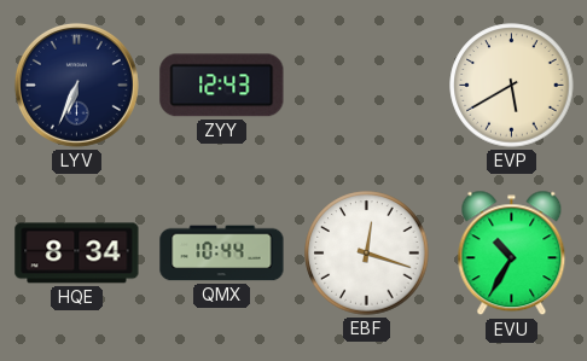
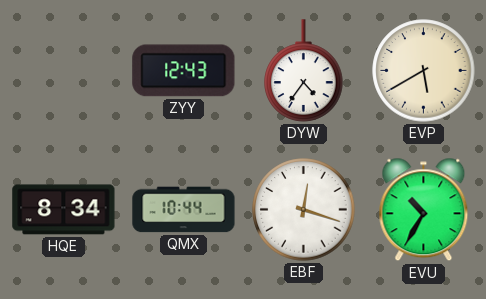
LYV: 6:34 -> none (76, 85)
DYW: none -> 4:36 (304, 71)
